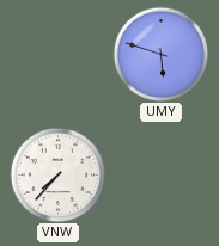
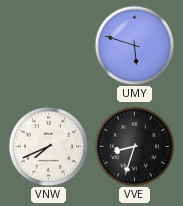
VNW: 7:37 -> 7:41 (48, 146)
VVE: none -> 8:33 (134, 146)
